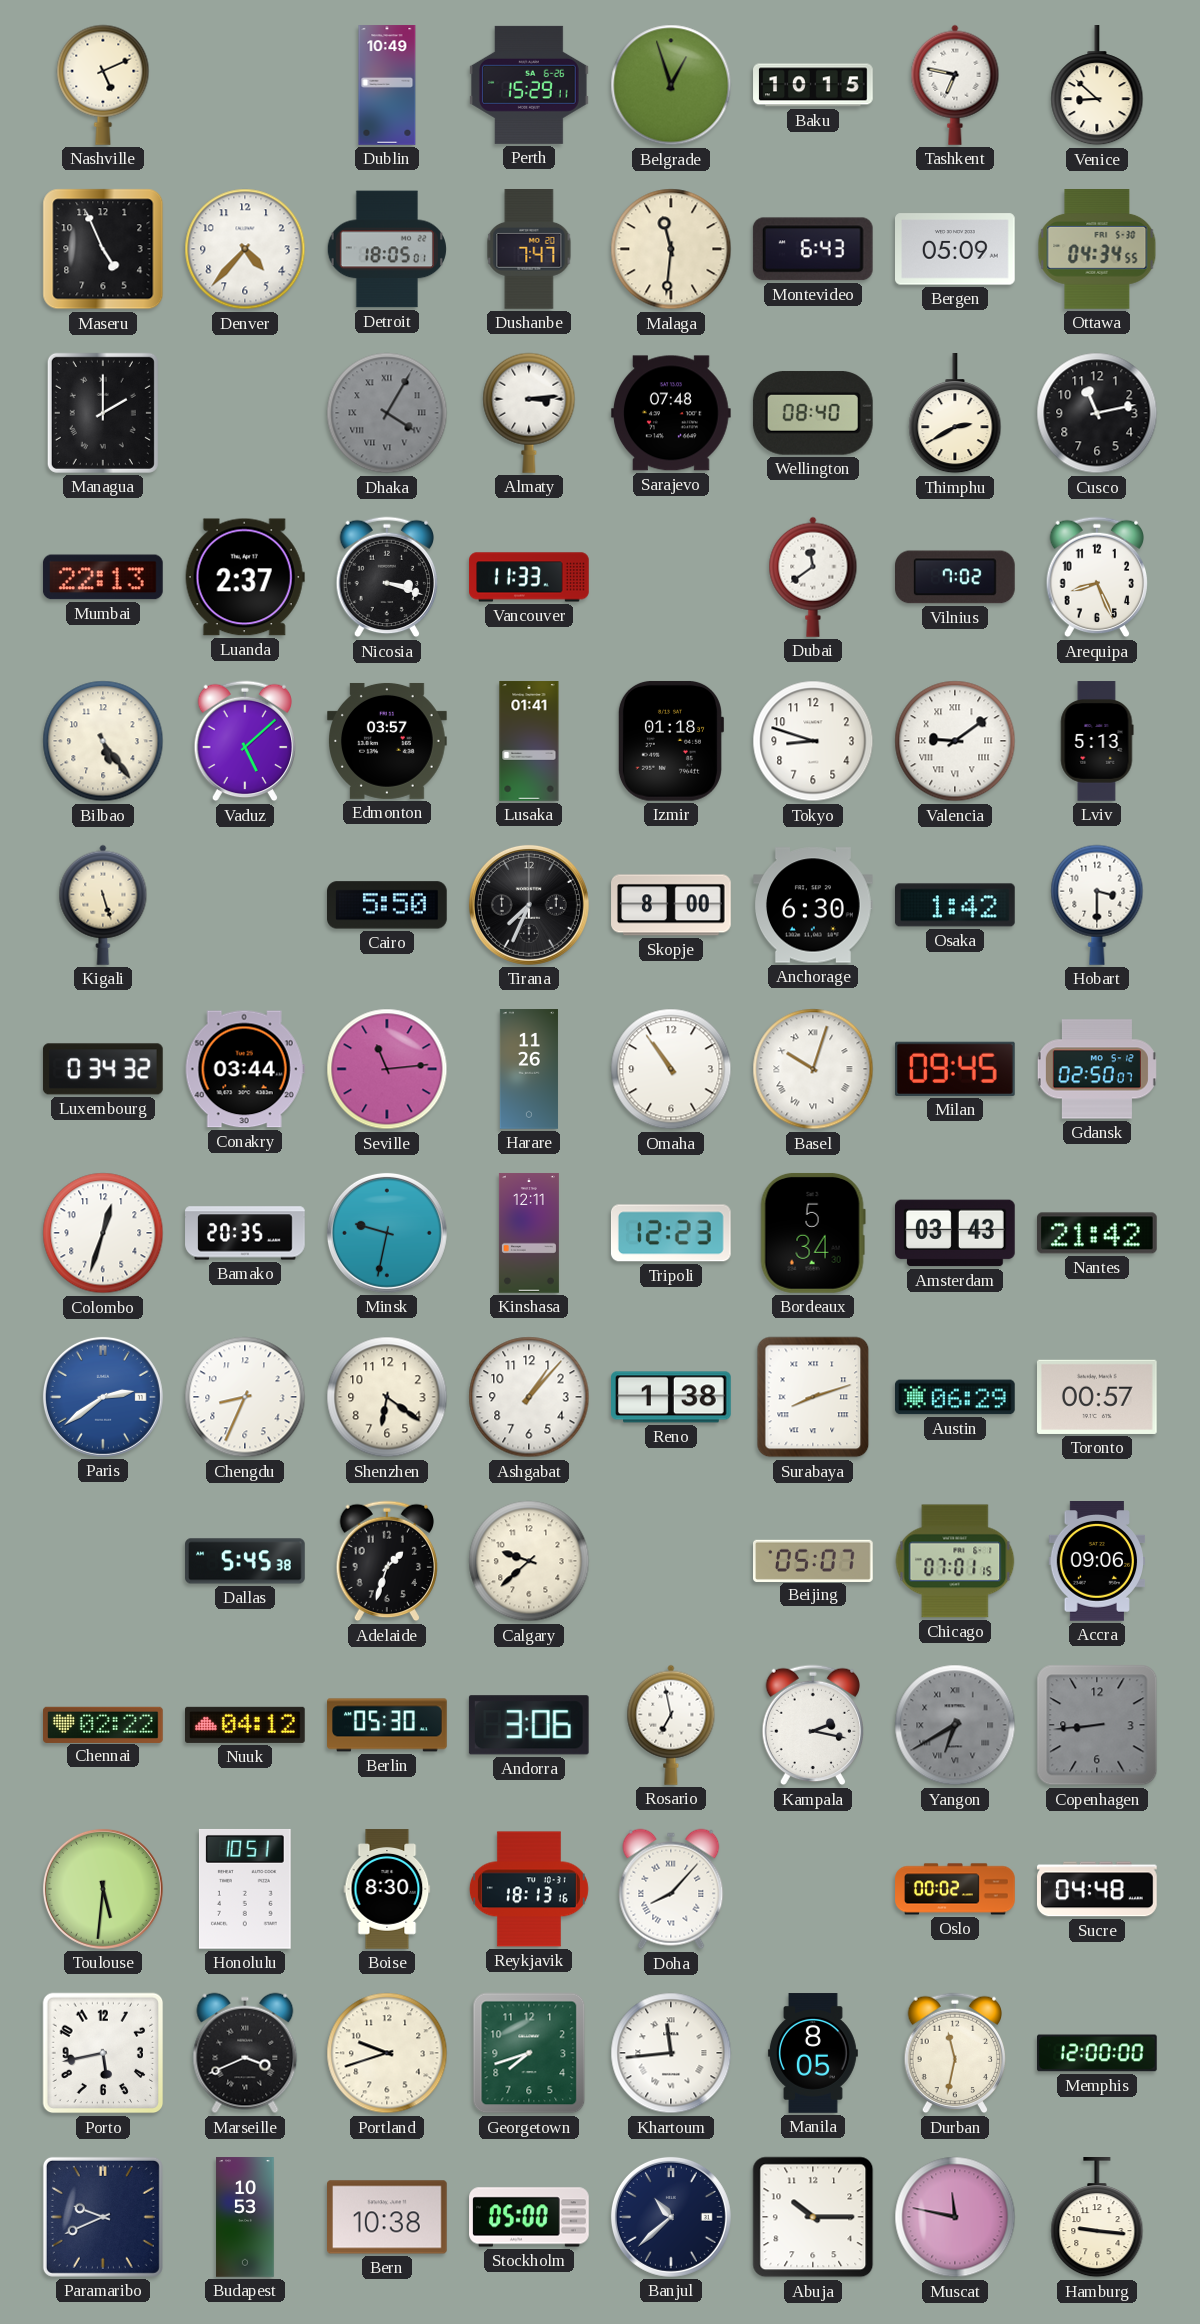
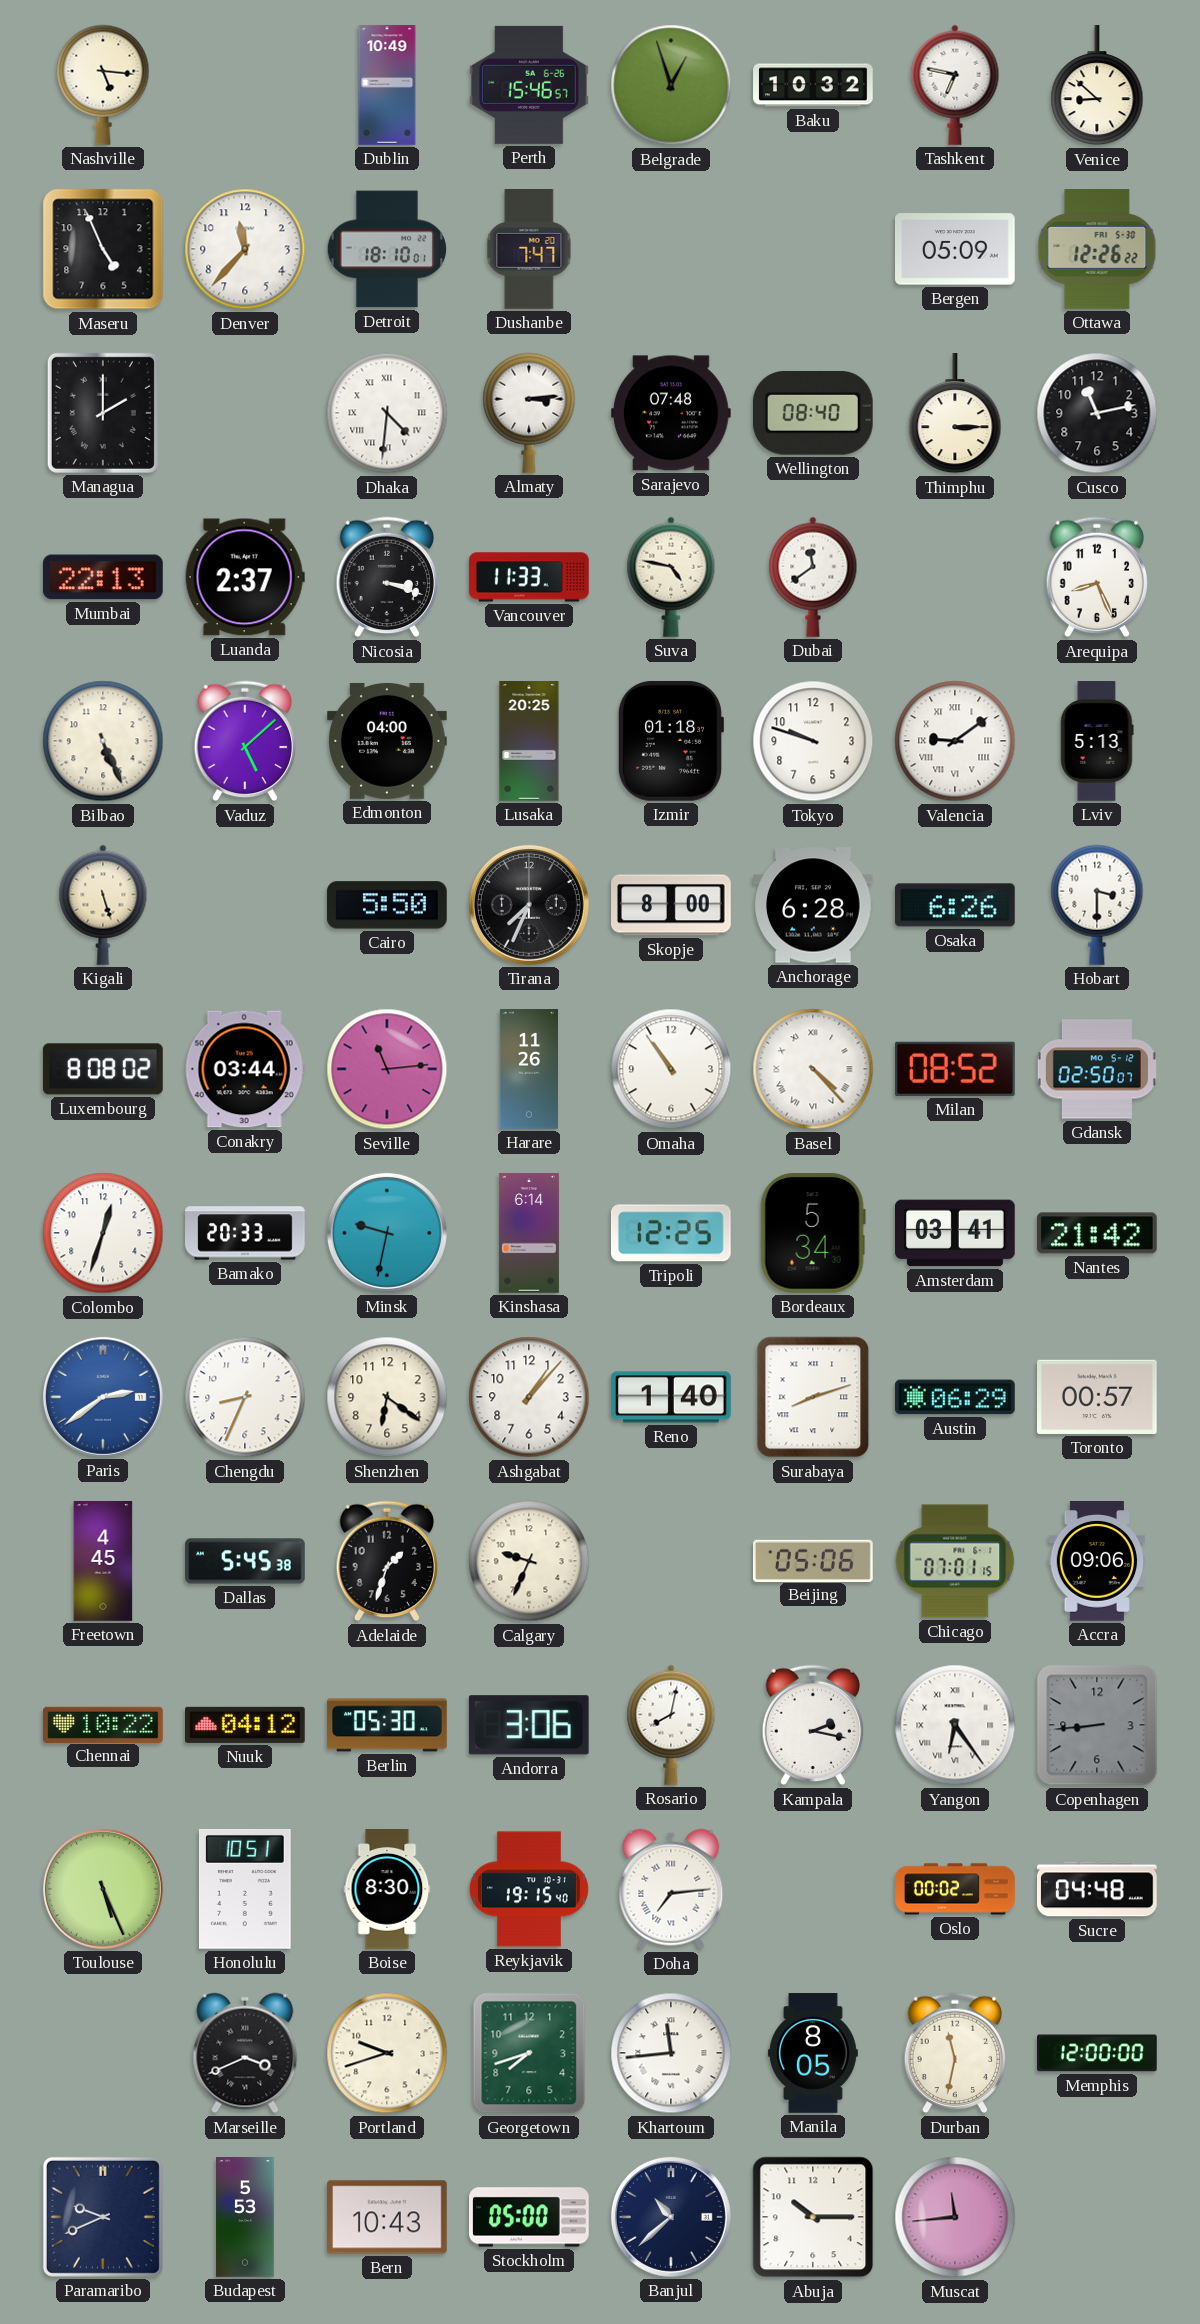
Nashville: 5:11 -> 5:16 (103, 85)
Perth: 15:29 -> 15:46 (530, 85)
Baku: 10:15 -> 10:32 (813, 85)
Denver: 4:37 -> 11:37 (245, 249)
Detroit: 18:05 -> 18:10 (387, 249)
Malaga: 11:31 -> none (671, 249)
Montevideo: 6:43 -> none (813, 249)
Ottawa: 04:34 -> 12:26 (1097, 250)
Dhaka: 4:05 -> 4:31 (387, 413)
Dhaka dial: grey -> white (387, 413)
Thimphu: 2:40 -> 3:15 (955, 414)
Suva: none -> 4:47 (671, 577)
Vilnius: 7:02 -> none (956, 577)
Bilbao: 5:24 -> 5:26 (103, 741)
Edmonton: 03:57 -> 04:00 (388, 741)
Lusaka: 01:41 -> 20:25 (529, 741)
Tokyo: 8:48 -> 9:48 (813, 741)
Anchorage: 6:30 -> 6:28 (814, 905)
Osaka: 1:42 -> 6:26 (956, 905)
Luxembourg: 0:34 -> 8:08 (103, 1069)
Basel: 10:03 -> 4:23 (813, 1069)
Milan: 09:45 -> 08:52 (955, 1069)
Bamako: 20:35 -> 20:33 (245, 1233)
Kinshasa: 12:11 -> 6:14 (529, 1233)
Tripoli: 12:23 -> 12:25 (671, 1233)
Amsterdam: 03:43 -> 03:41 (956, 1233)
Reno: 1:38 -> 1:40 (672, 1397)
Freetown: none -> 4:45 (103, 1561)
Calgary: 9:38 -> 9:34 (529, 1561)
Beijing: 05:07 -> 05:06 (814, 1560)
Chennai: 02:22 -> 10:22 (104, 1724)
Rosario: 6:58 -> 8:02 (671, 1725)
Yangon: 6:40 -> 6:24 (955, 1725)
Yangon dial: grey -> white (955, 1725)
Toulouse: 5:31 -> 5:26 (103, 1889)
Reykjavik: 18:13 -> 19:15 (529, 1889)
Doha: 8:07 -> 7:14 (671, 1889)
Porto: 5:43 -> none (103, 2053)
Budapest: 10:53 -> 5:53 (245, 2217)
Bern: 10:38 -> 10:43 (388, 2217)
Muscat: 11:47 -> 11:44 (955, 2217)
Hamburg: 9:16 -> none (1097, 2218)
